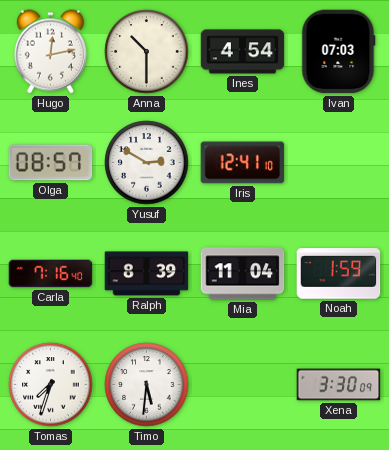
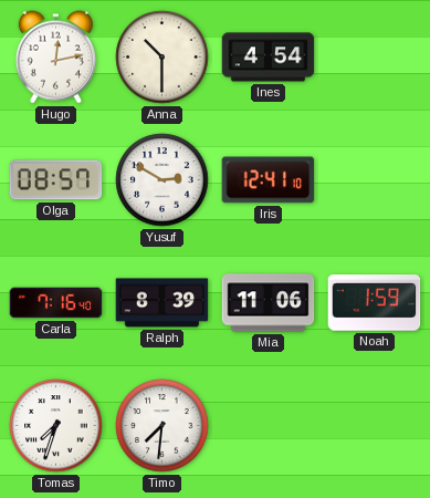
Ivan: 07:03 -> none (339, 52)
Mia: 11:04 -> 11:06 (269, 303)
Timo: 5:31 -> 7:31 (162, 426)
Xena: 3:30 -> none (339, 385)
